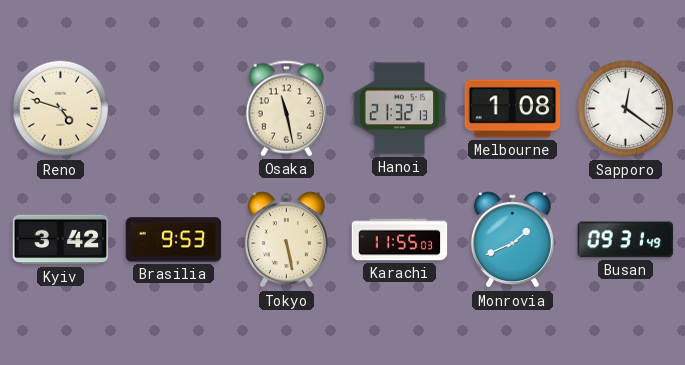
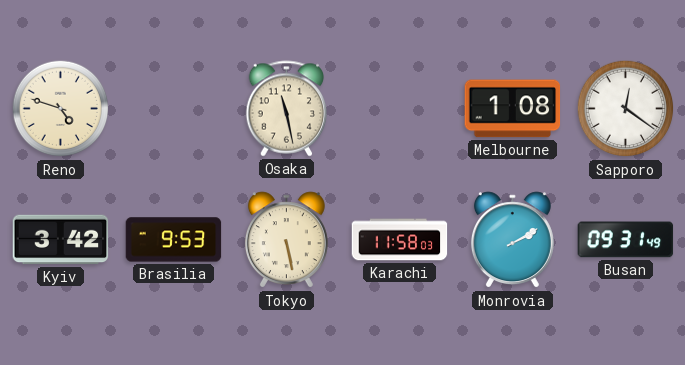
Hanoi: 21:32 -> none (400, 109)
Karachi: 11:55 -> 11:58 (400, 240)
Monrovia: 1:41 -> 2:10 (512, 240)
